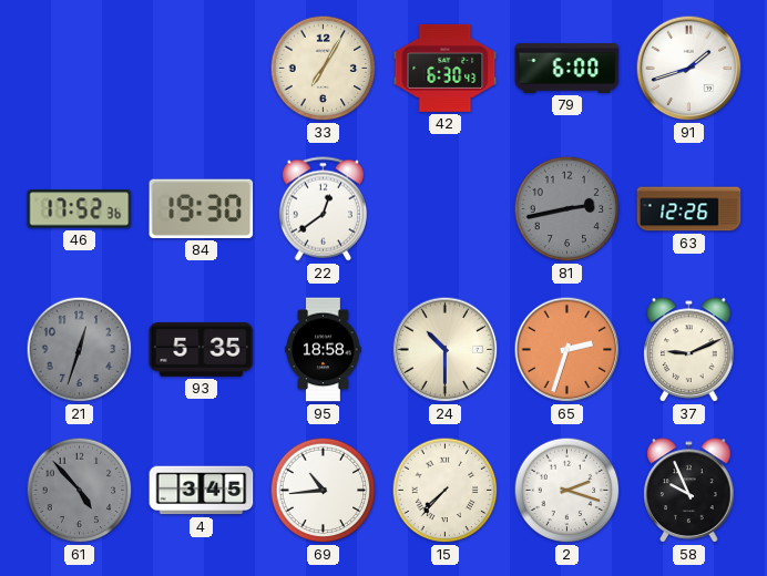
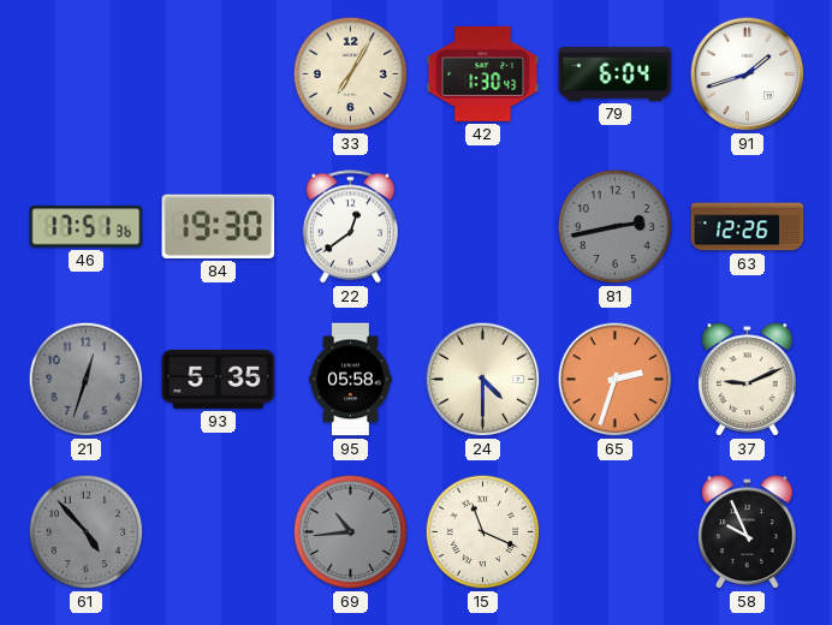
42: 6:30 -> 1:30 (483, 73)
79: 6:00 -> 6:04 (616, 73)
46: 17:52 -> 17:51 (87, 227)
95: 18:58 -> 05:58 (351, 380)
24: 10:30 -> 4:30 (483, 380)
4: 3:45 -> none (202, 491)
69 dial: white -> grey (351, 532)
15: 7:37 -> 11:19 (483, 532)
2: 2:18 -> none (567, 491)
